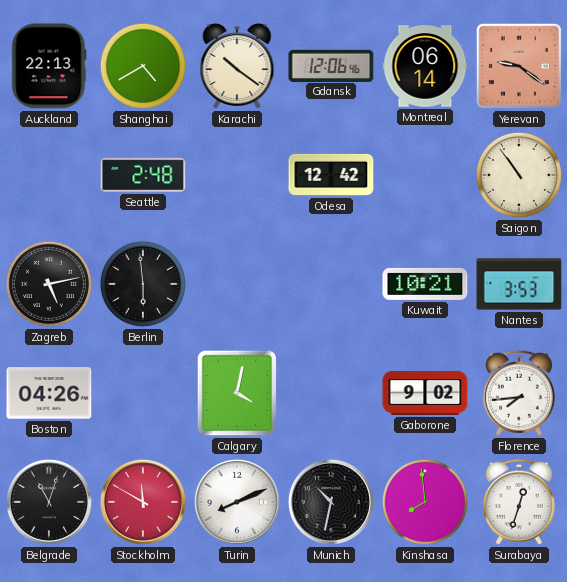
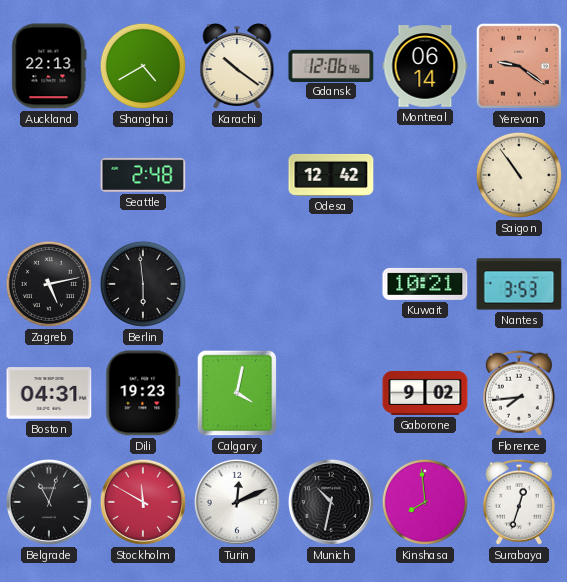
Boston: 04:26 -> 04:31 (49, 393)
Dili: none -> 19:23 (143, 393)
Turin: 8:11 -> 12:11 (237, 502)
